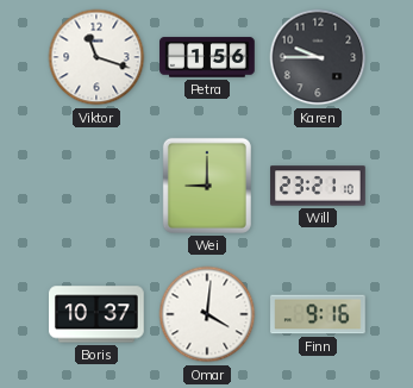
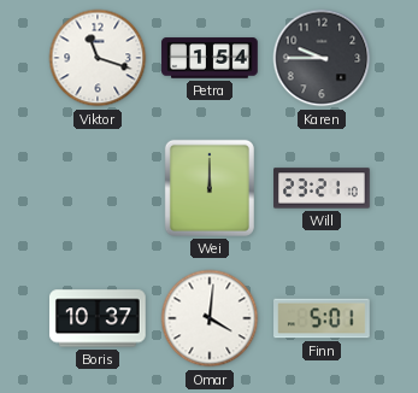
Petra: 1:56 -> 1:54 (210, 58)
Wei: 9:00 -> 12:00 (210, 188)
Finn: 9:16 -> 5:01 (322, 318)
